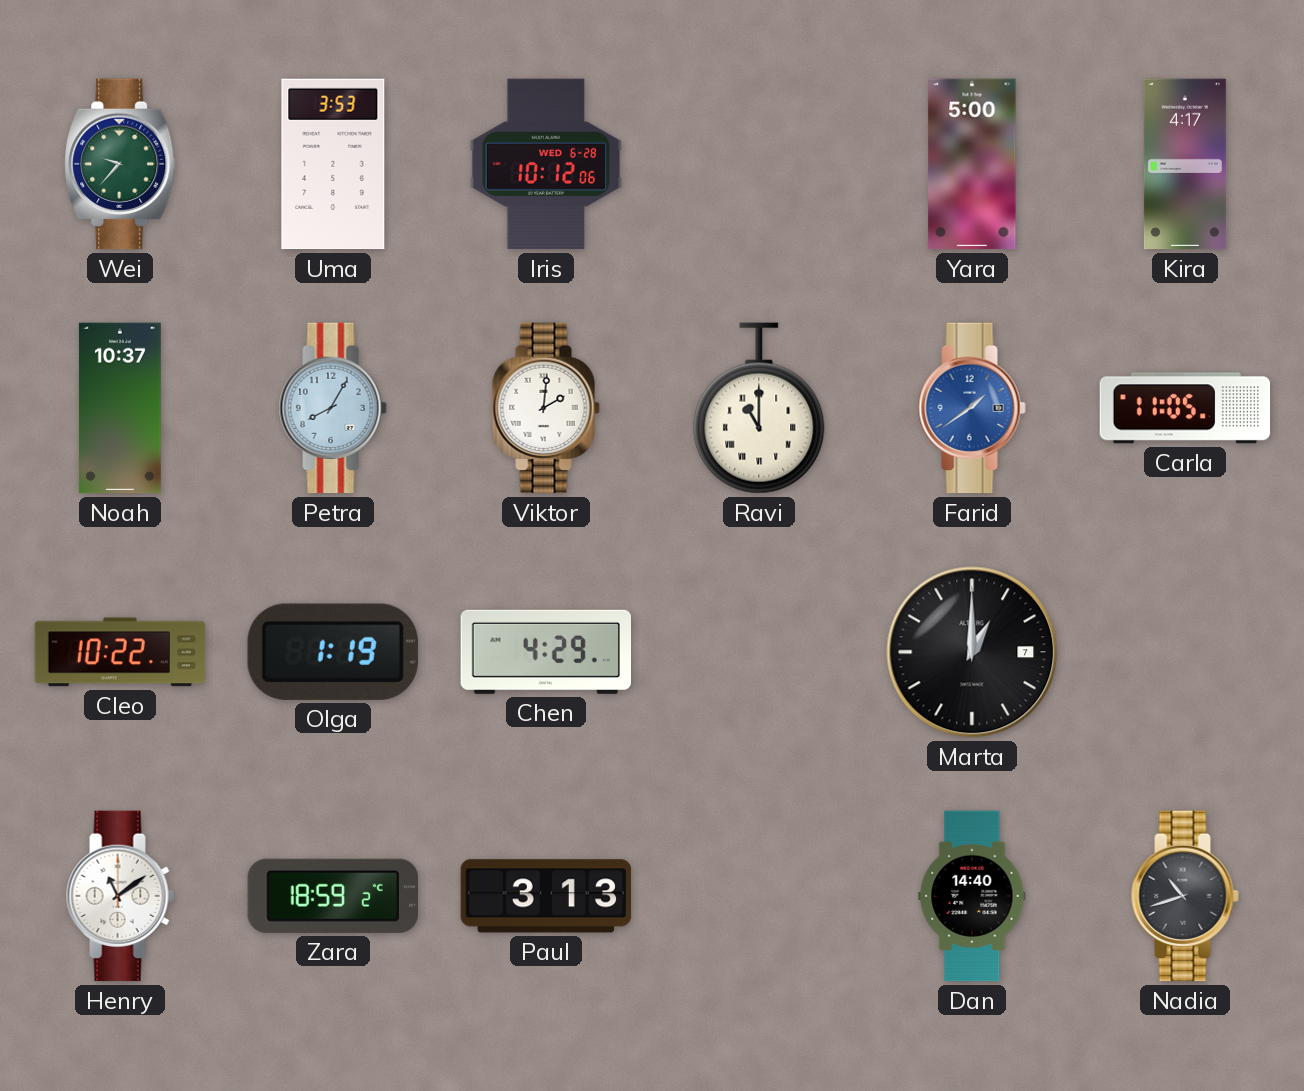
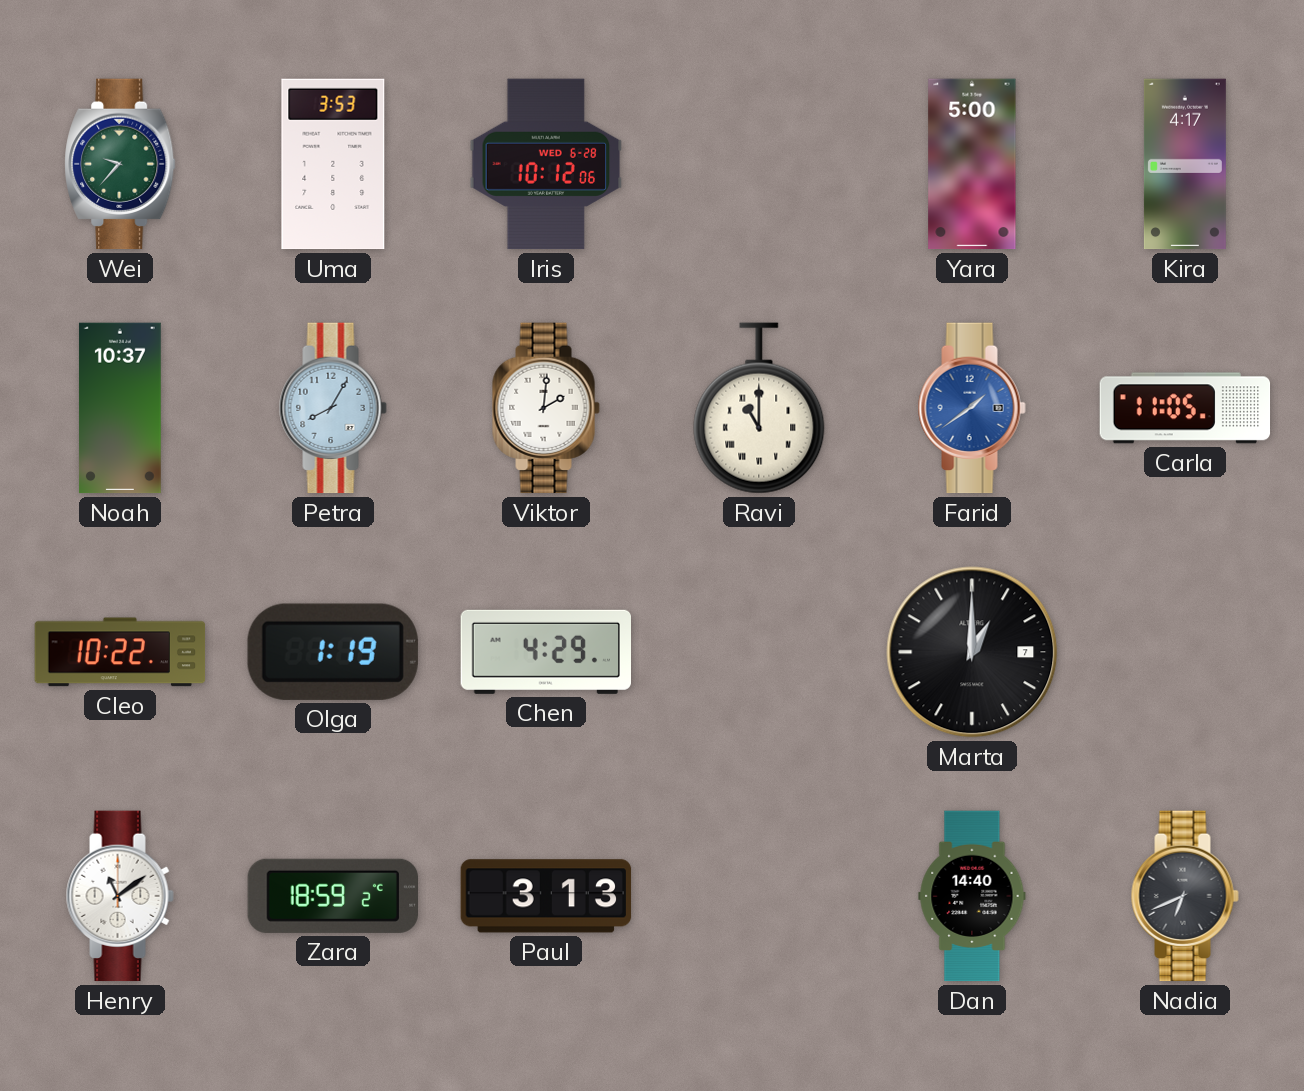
Nadia: 10:42 -> 6:41 (1185, 896)
